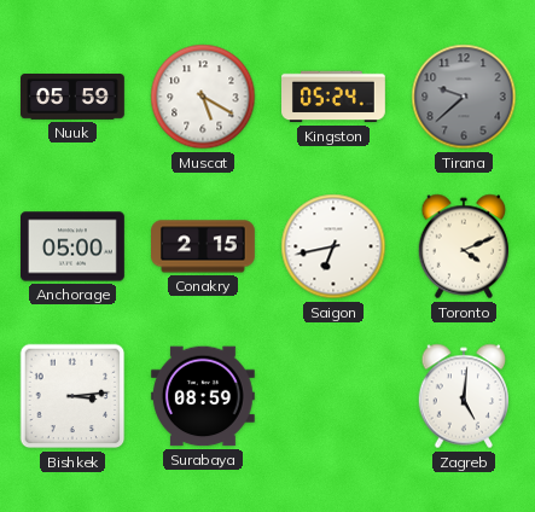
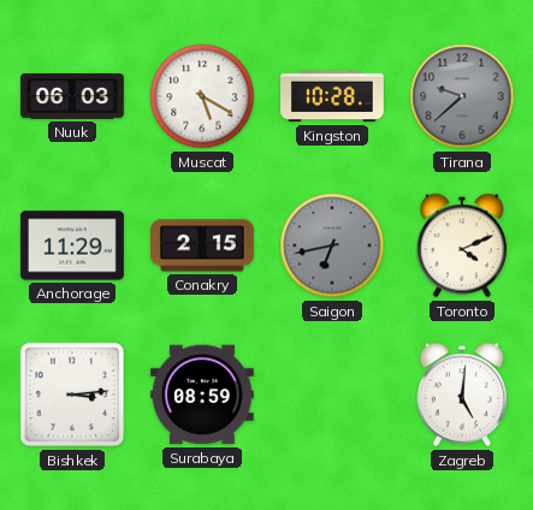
Nuuk: 05:59 -> 06:03 (73, 97)
Kingston: 05:24 -> 10:28 (333, 96)
Anchorage: 05:00 -> 11:29 (73, 245)
Saigon dial: white -> grey (332, 245)
